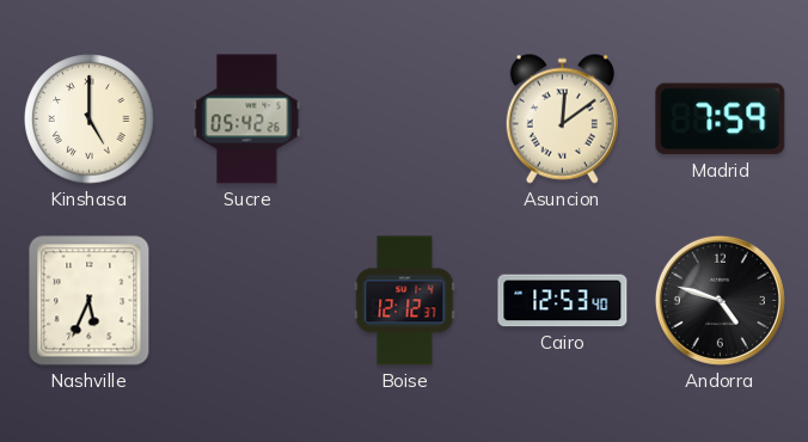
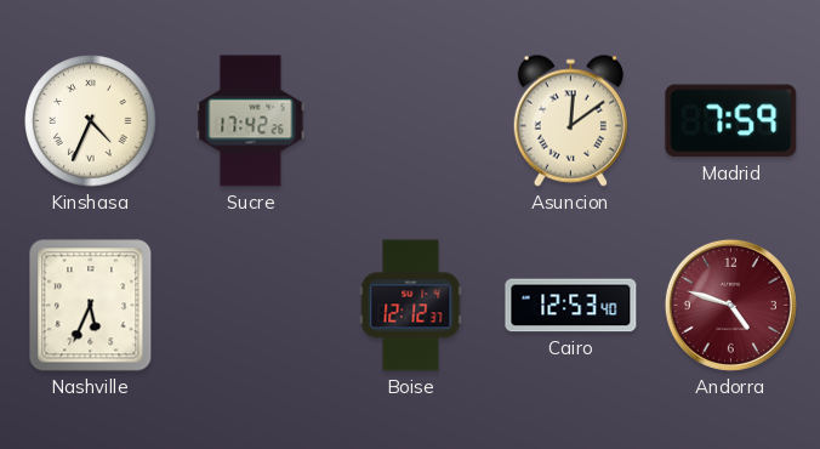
Kinshasa: 5:00 -> 4:34 (91, 121)
Sucre: 05:42 -> 17:42 (251, 121)
Andorra dial: black -> burgundy (730, 305)
